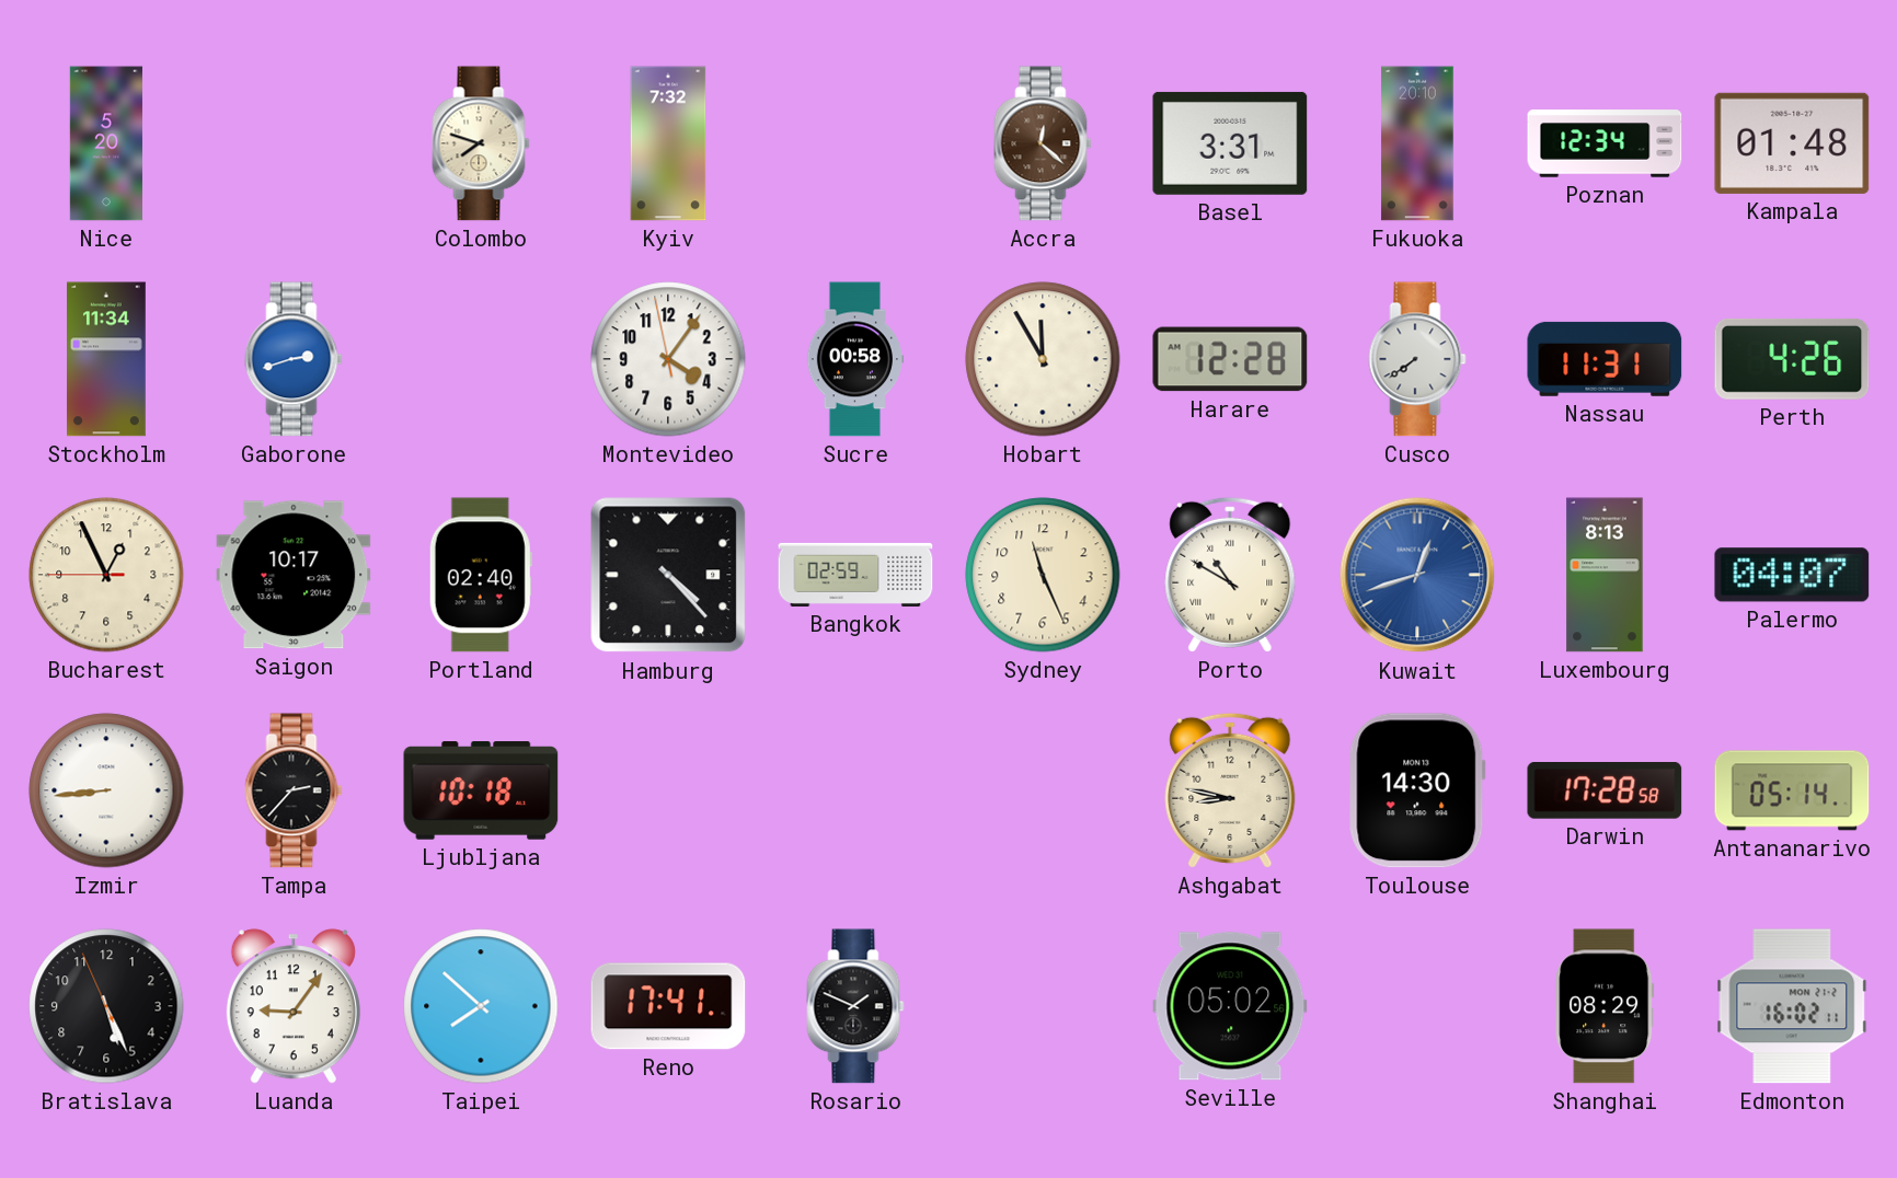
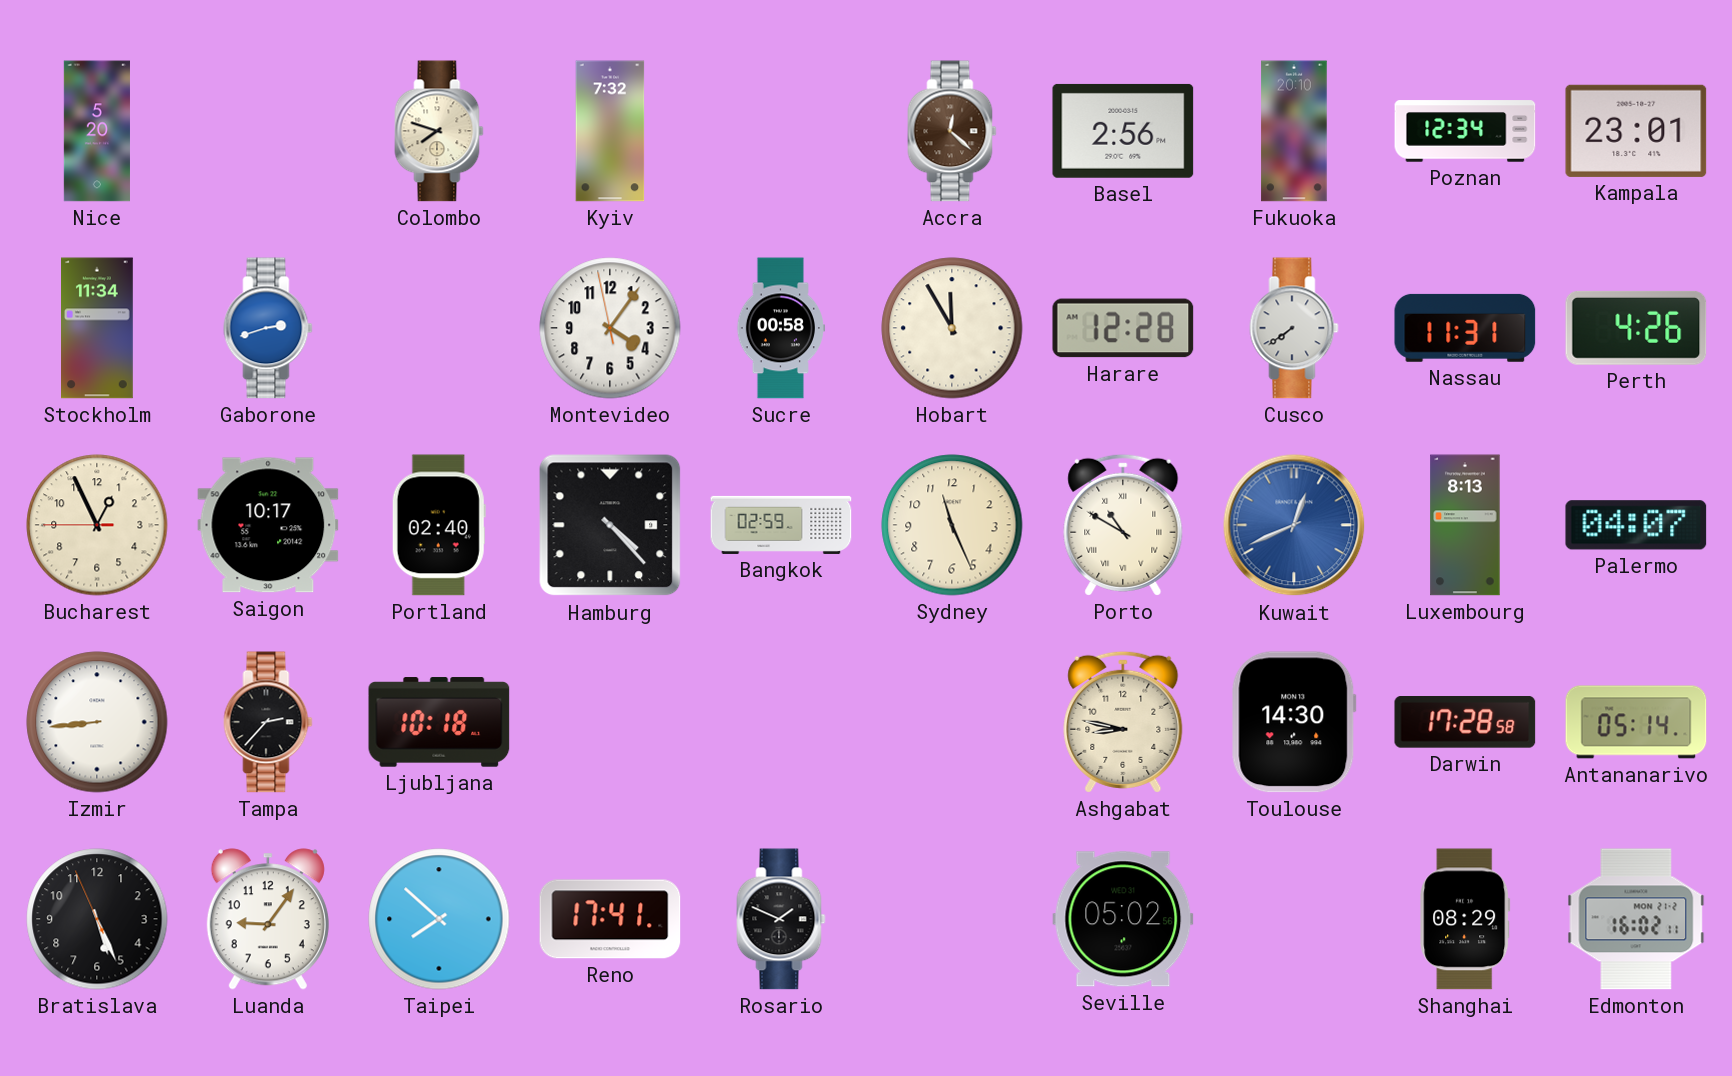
Basel: 3:31 -> 2:56 (1123, 131)
Kampala: 01:48 -> 23:01 (1636, 131)
Kuwait: 12:42 -> 12:41 (1294, 525)
